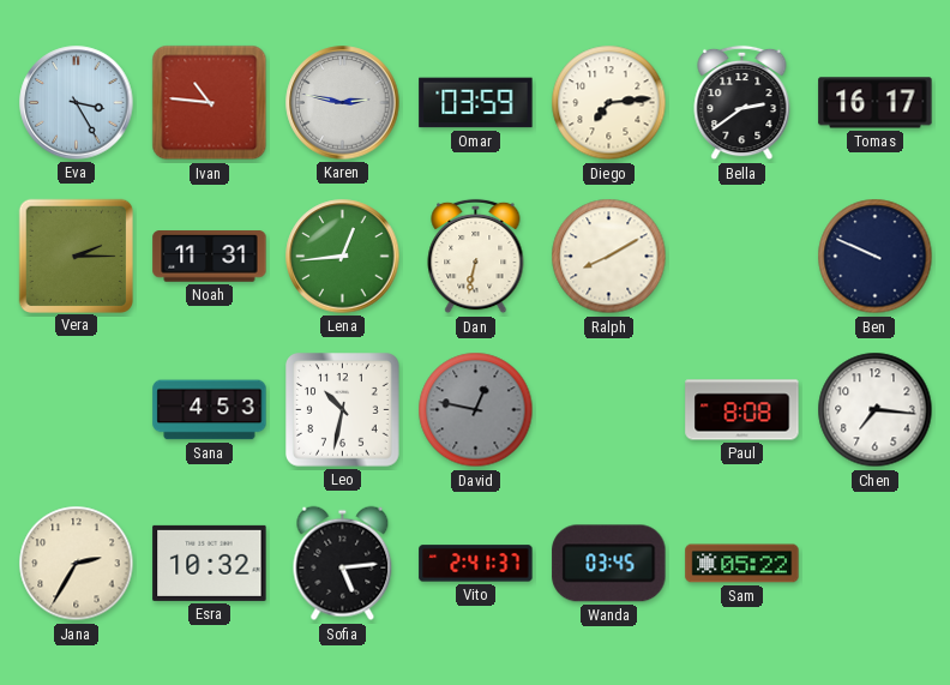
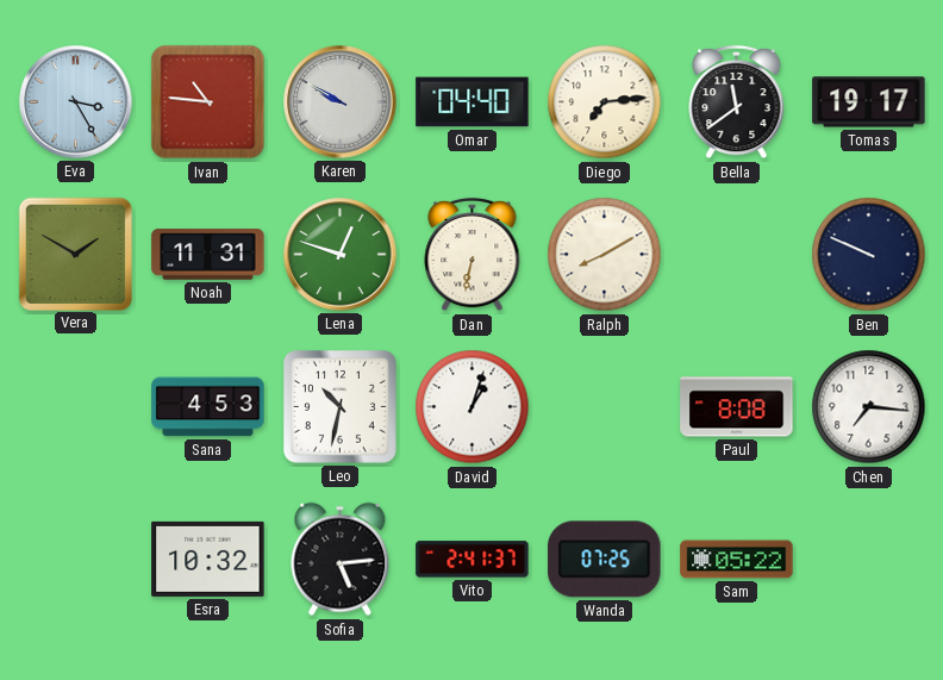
Karen: 2:47 -> 9:50 (341, 102)
Omar: 03:59 -> 04:40 (473, 102)
Bella: 2:39 -> 11:39 (737, 102)
Tomas: 16:17 -> 19:17 (869, 102)
Vera: 2:15 -> 1:50 (75, 254)
Lena: 12:44 -> 12:48 (341, 255)
David: 12:47 -> 1:03 (473, 407)
David dial: grey -> white (473, 407)
Jana: 2:35 -> none (77, 564)
Wanda: 03:45 -> 07:25 (605, 560)
